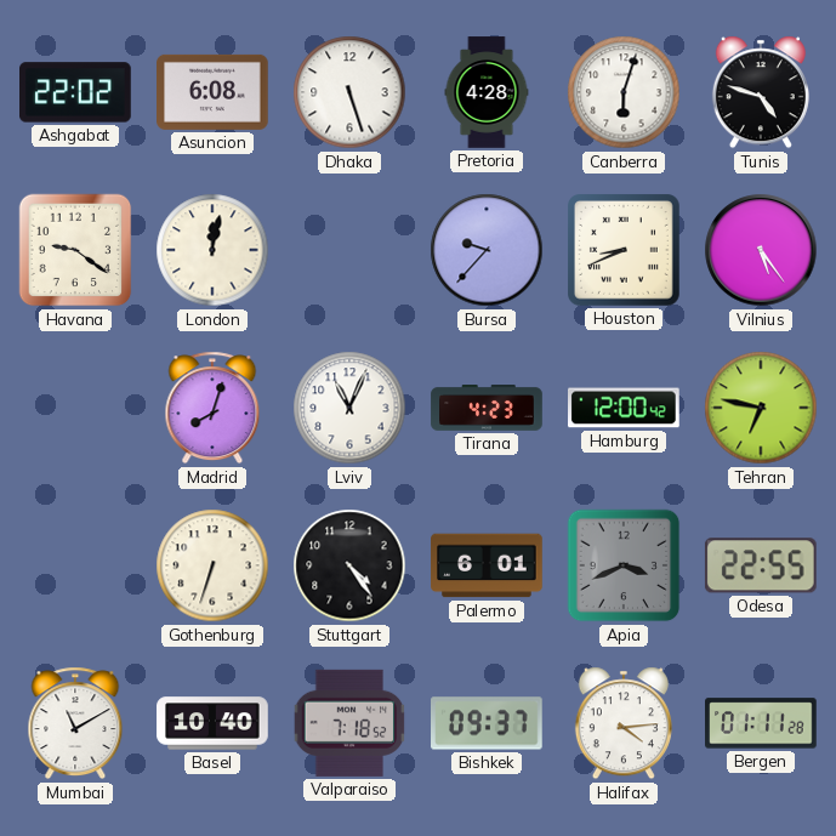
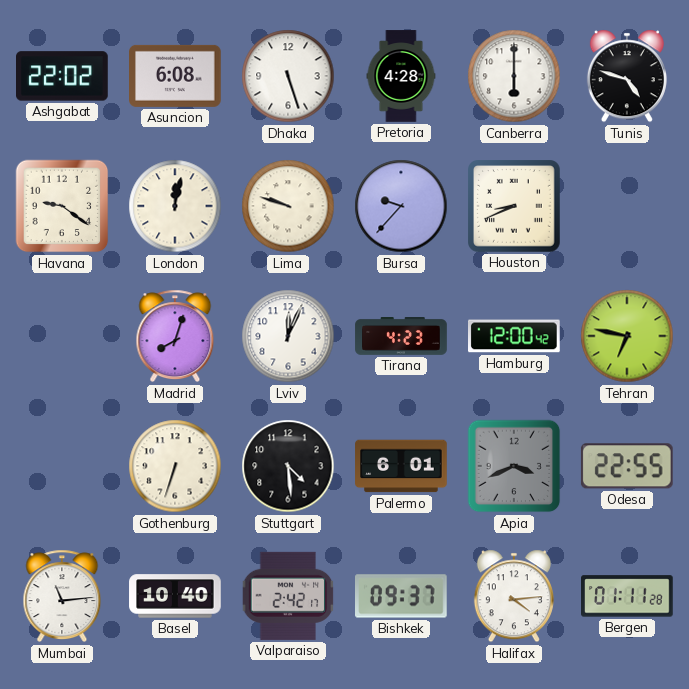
Canberra: 6:03 -> 6:00 (514, 76)
Lima: none -> 9:48 (288, 206)
Vilnius: 5:24 -> none (761, 250)
Lviv: 11:04 -> 12:04 (288, 336)
Stuttgart: 4:24 -> 4:29 (288, 466)
Mumbai: 11:10 -> 11:14 (62, 596)
Valparaiso: 7:18 -> 2:42 (288, 596)
